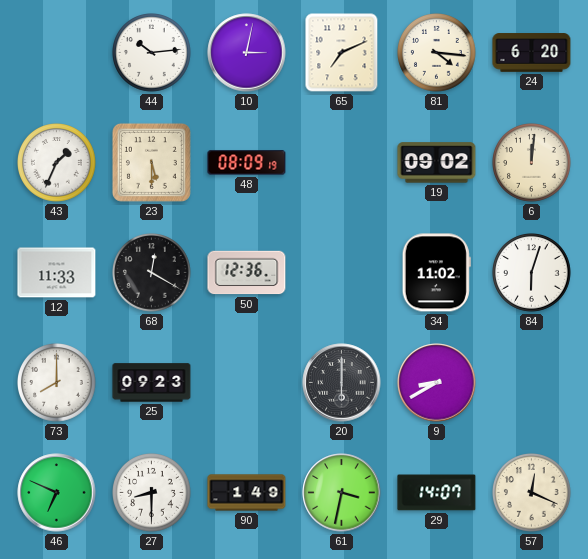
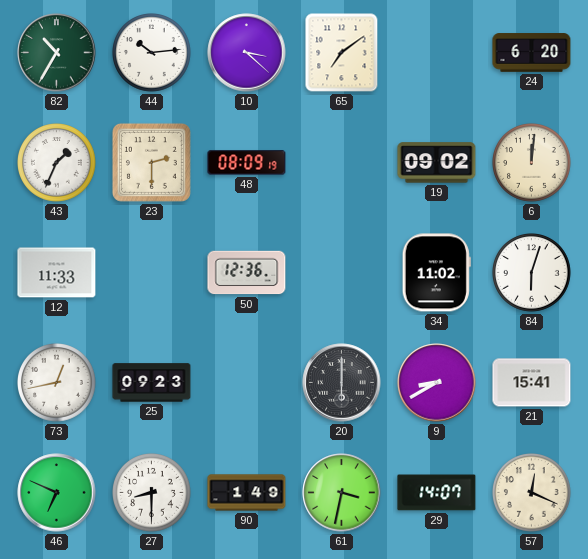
82: none -> 10:35 (57, 53)
10: 3:02 -> 3:22 (247, 53)
65: 7:11 -> 7:09 (342, 53)
81: 4:16 -> none (437, 53)
23: 5:30 -> 2:30 (151, 162)
68: 12:20 -> none (152, 273)
73: 8:00 -> 12:43 (57, 383)
21: none -> 15:41 (532, 383)
